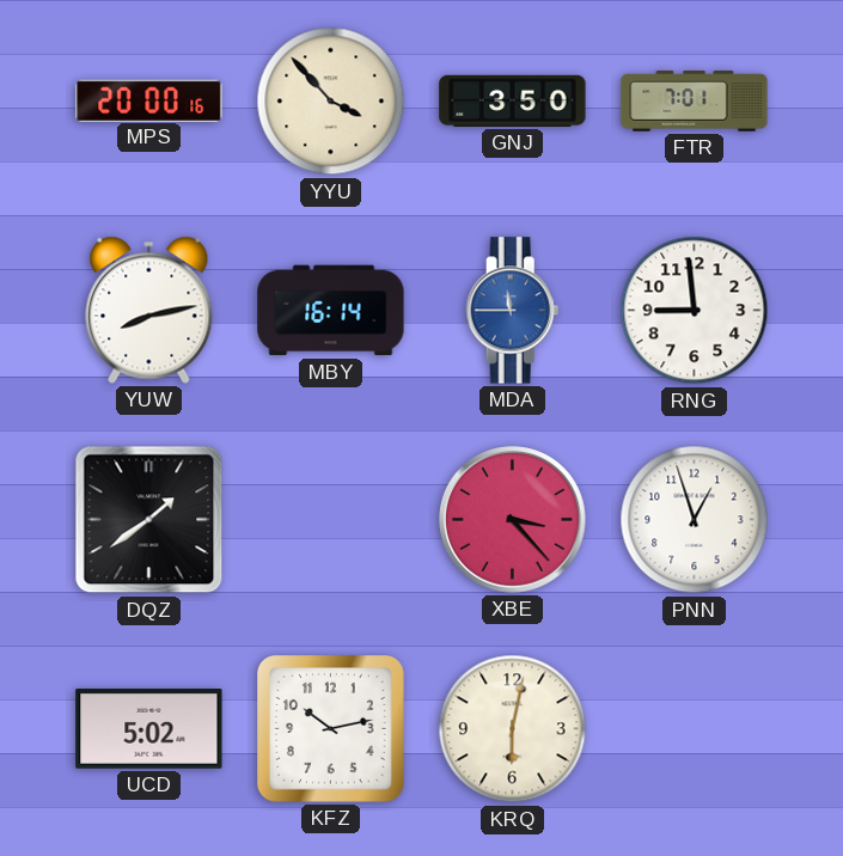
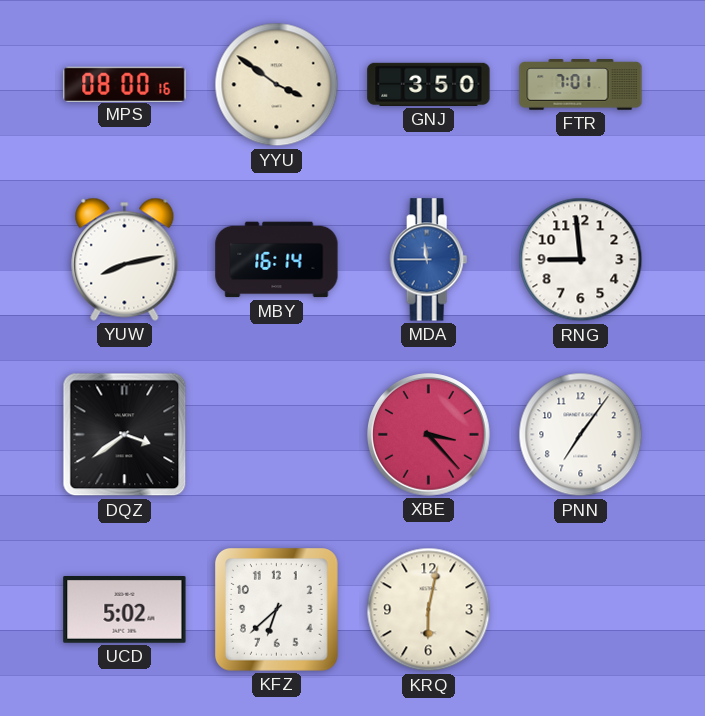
MPS: 20:00 -> 08:00 (125, 84)
YYU: 3:53 -> 3:51 (277, 85)
DQZ: 1:39 -> 3:39 (125, 435)
PNN: 12:57 -> 7:06 (581, 435)
KFZ: 10:13 -> 6:38 (277, 610)
